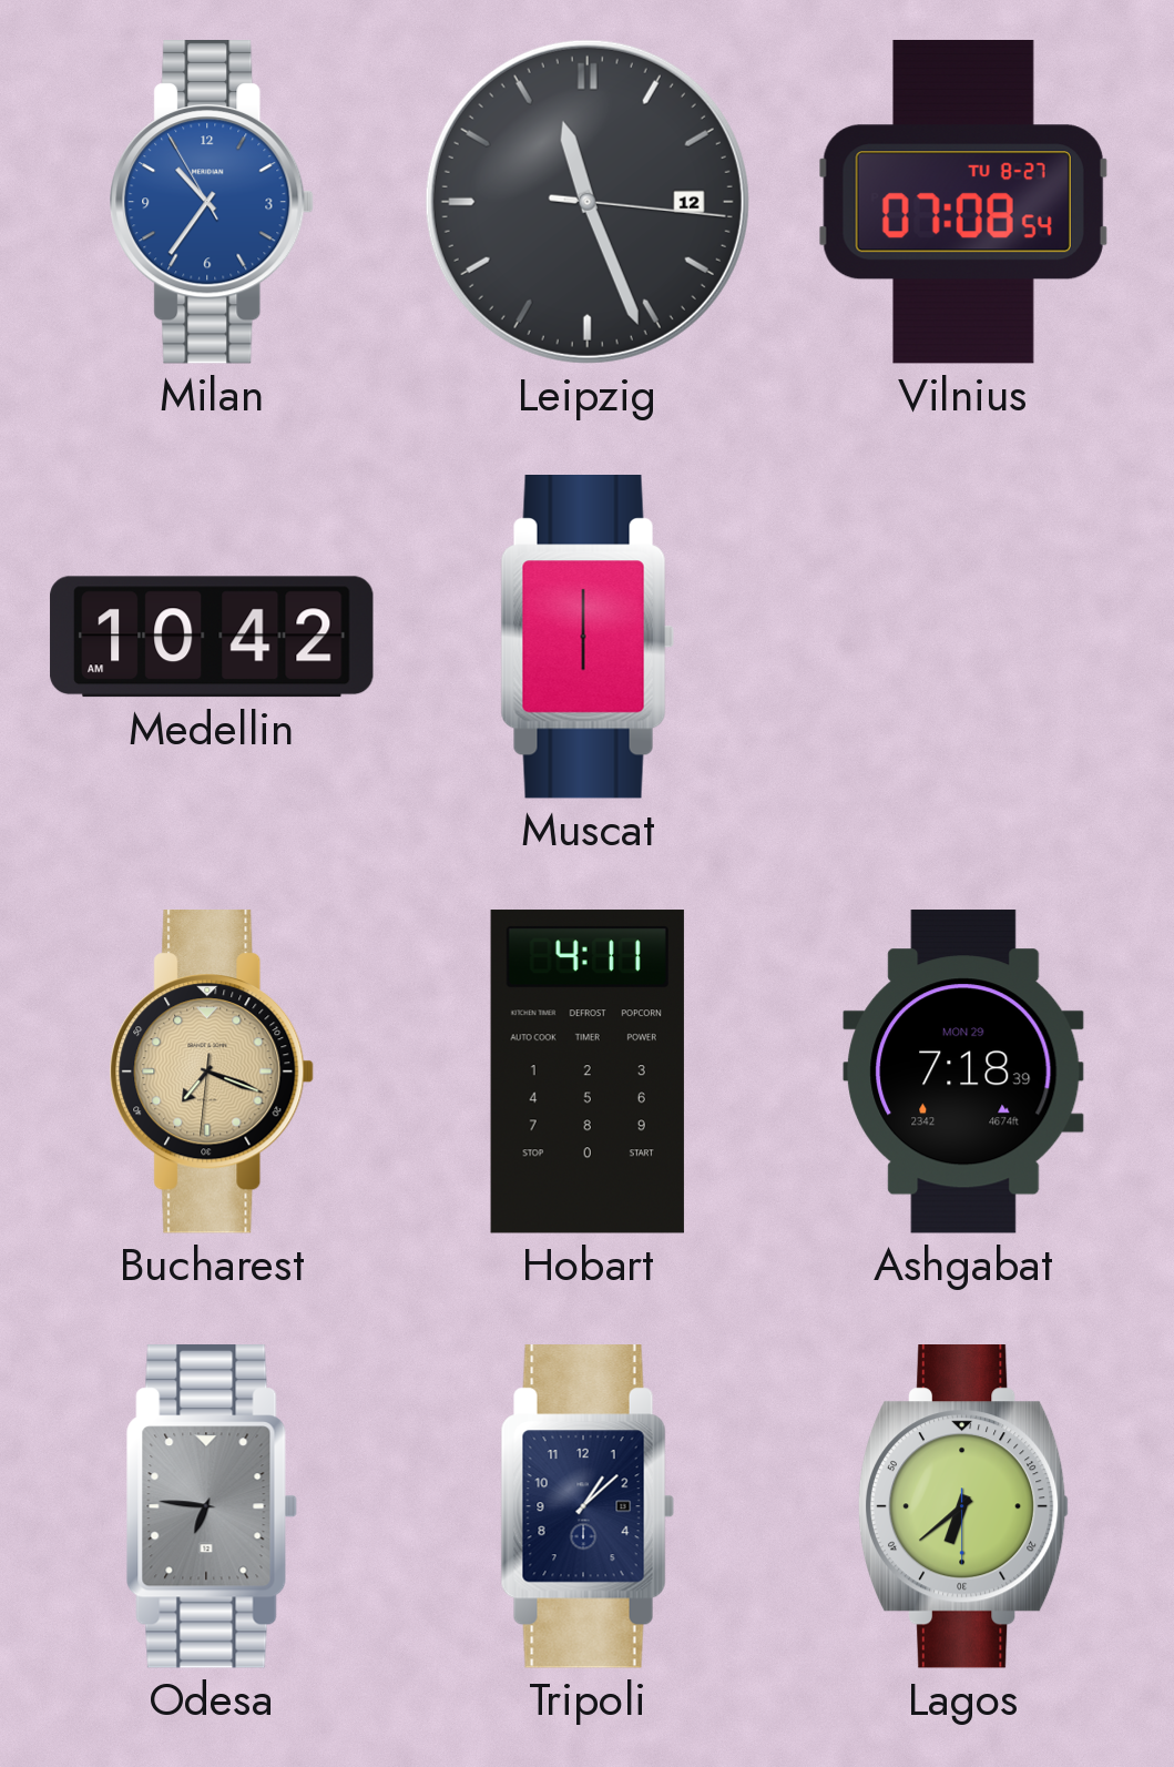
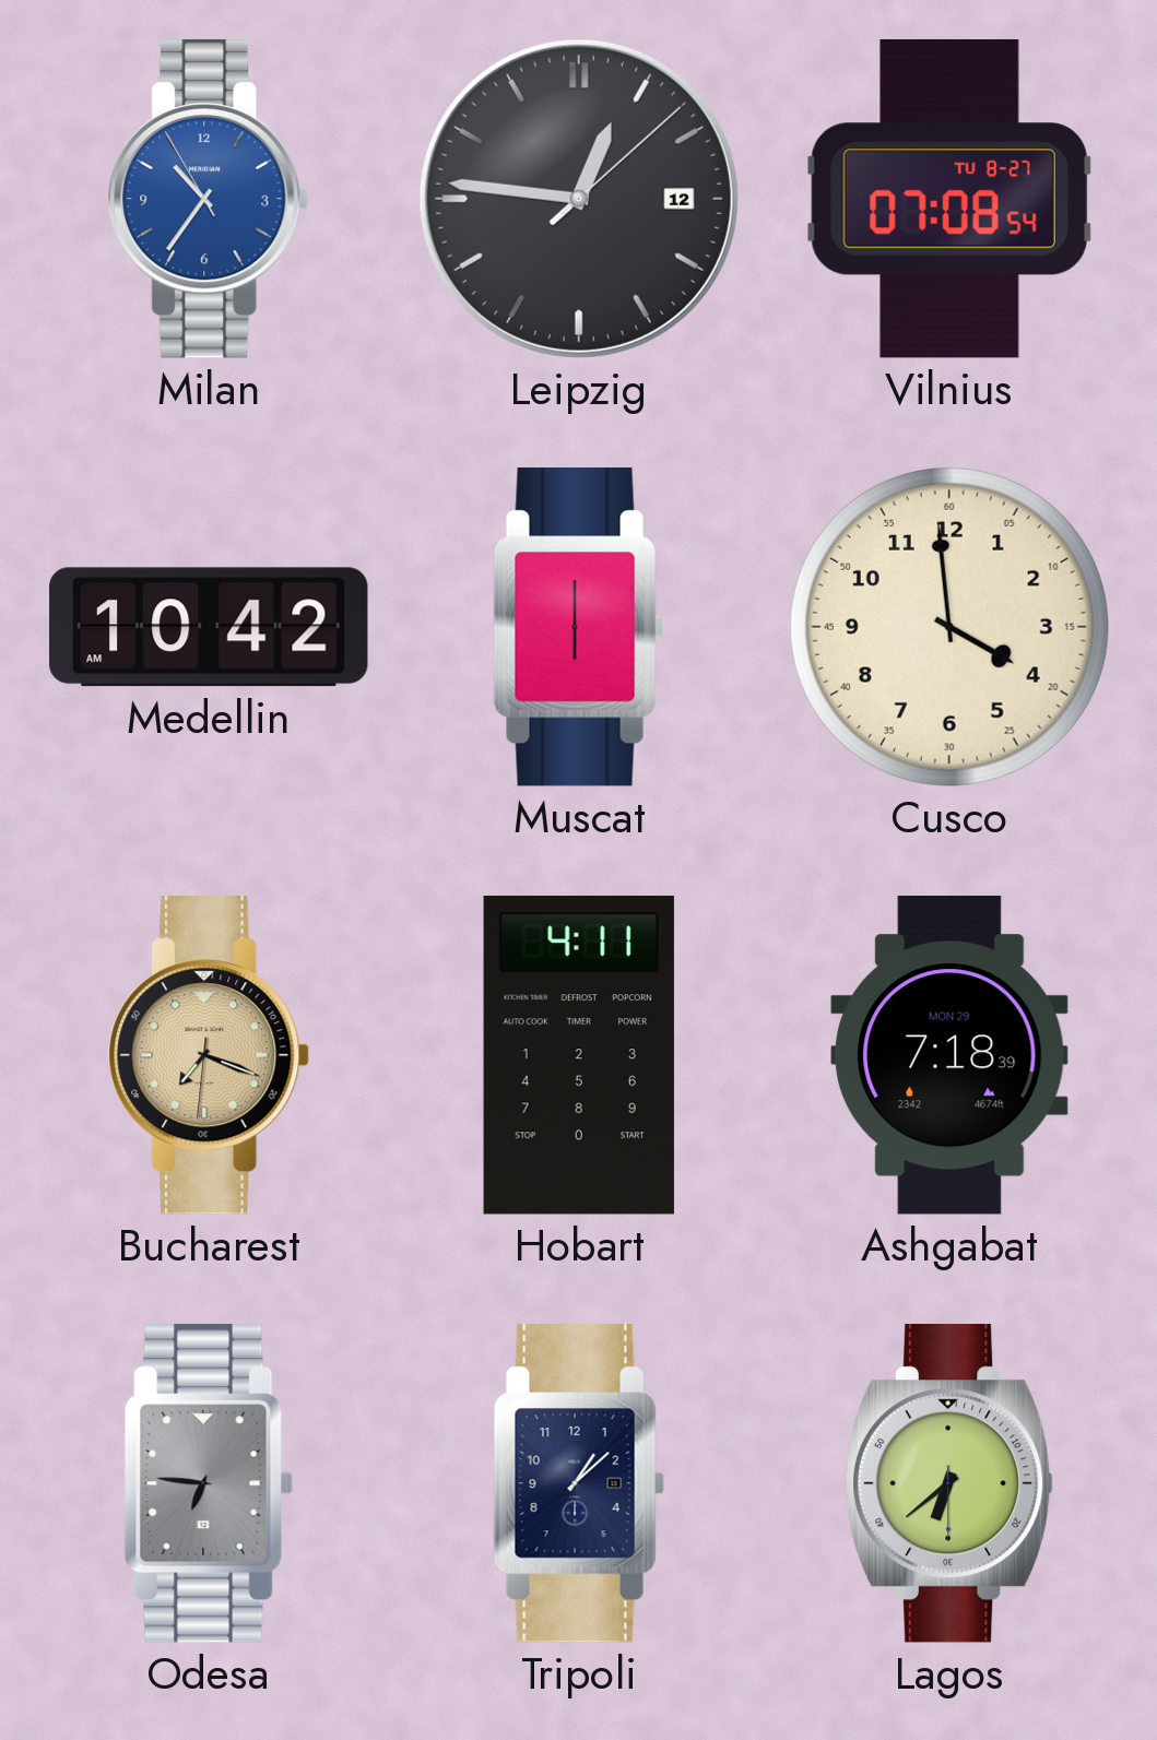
Leipzig: 11:26 -> 12:46 (579, 199)
Cusco: none -> 3:59 (949, 627)
